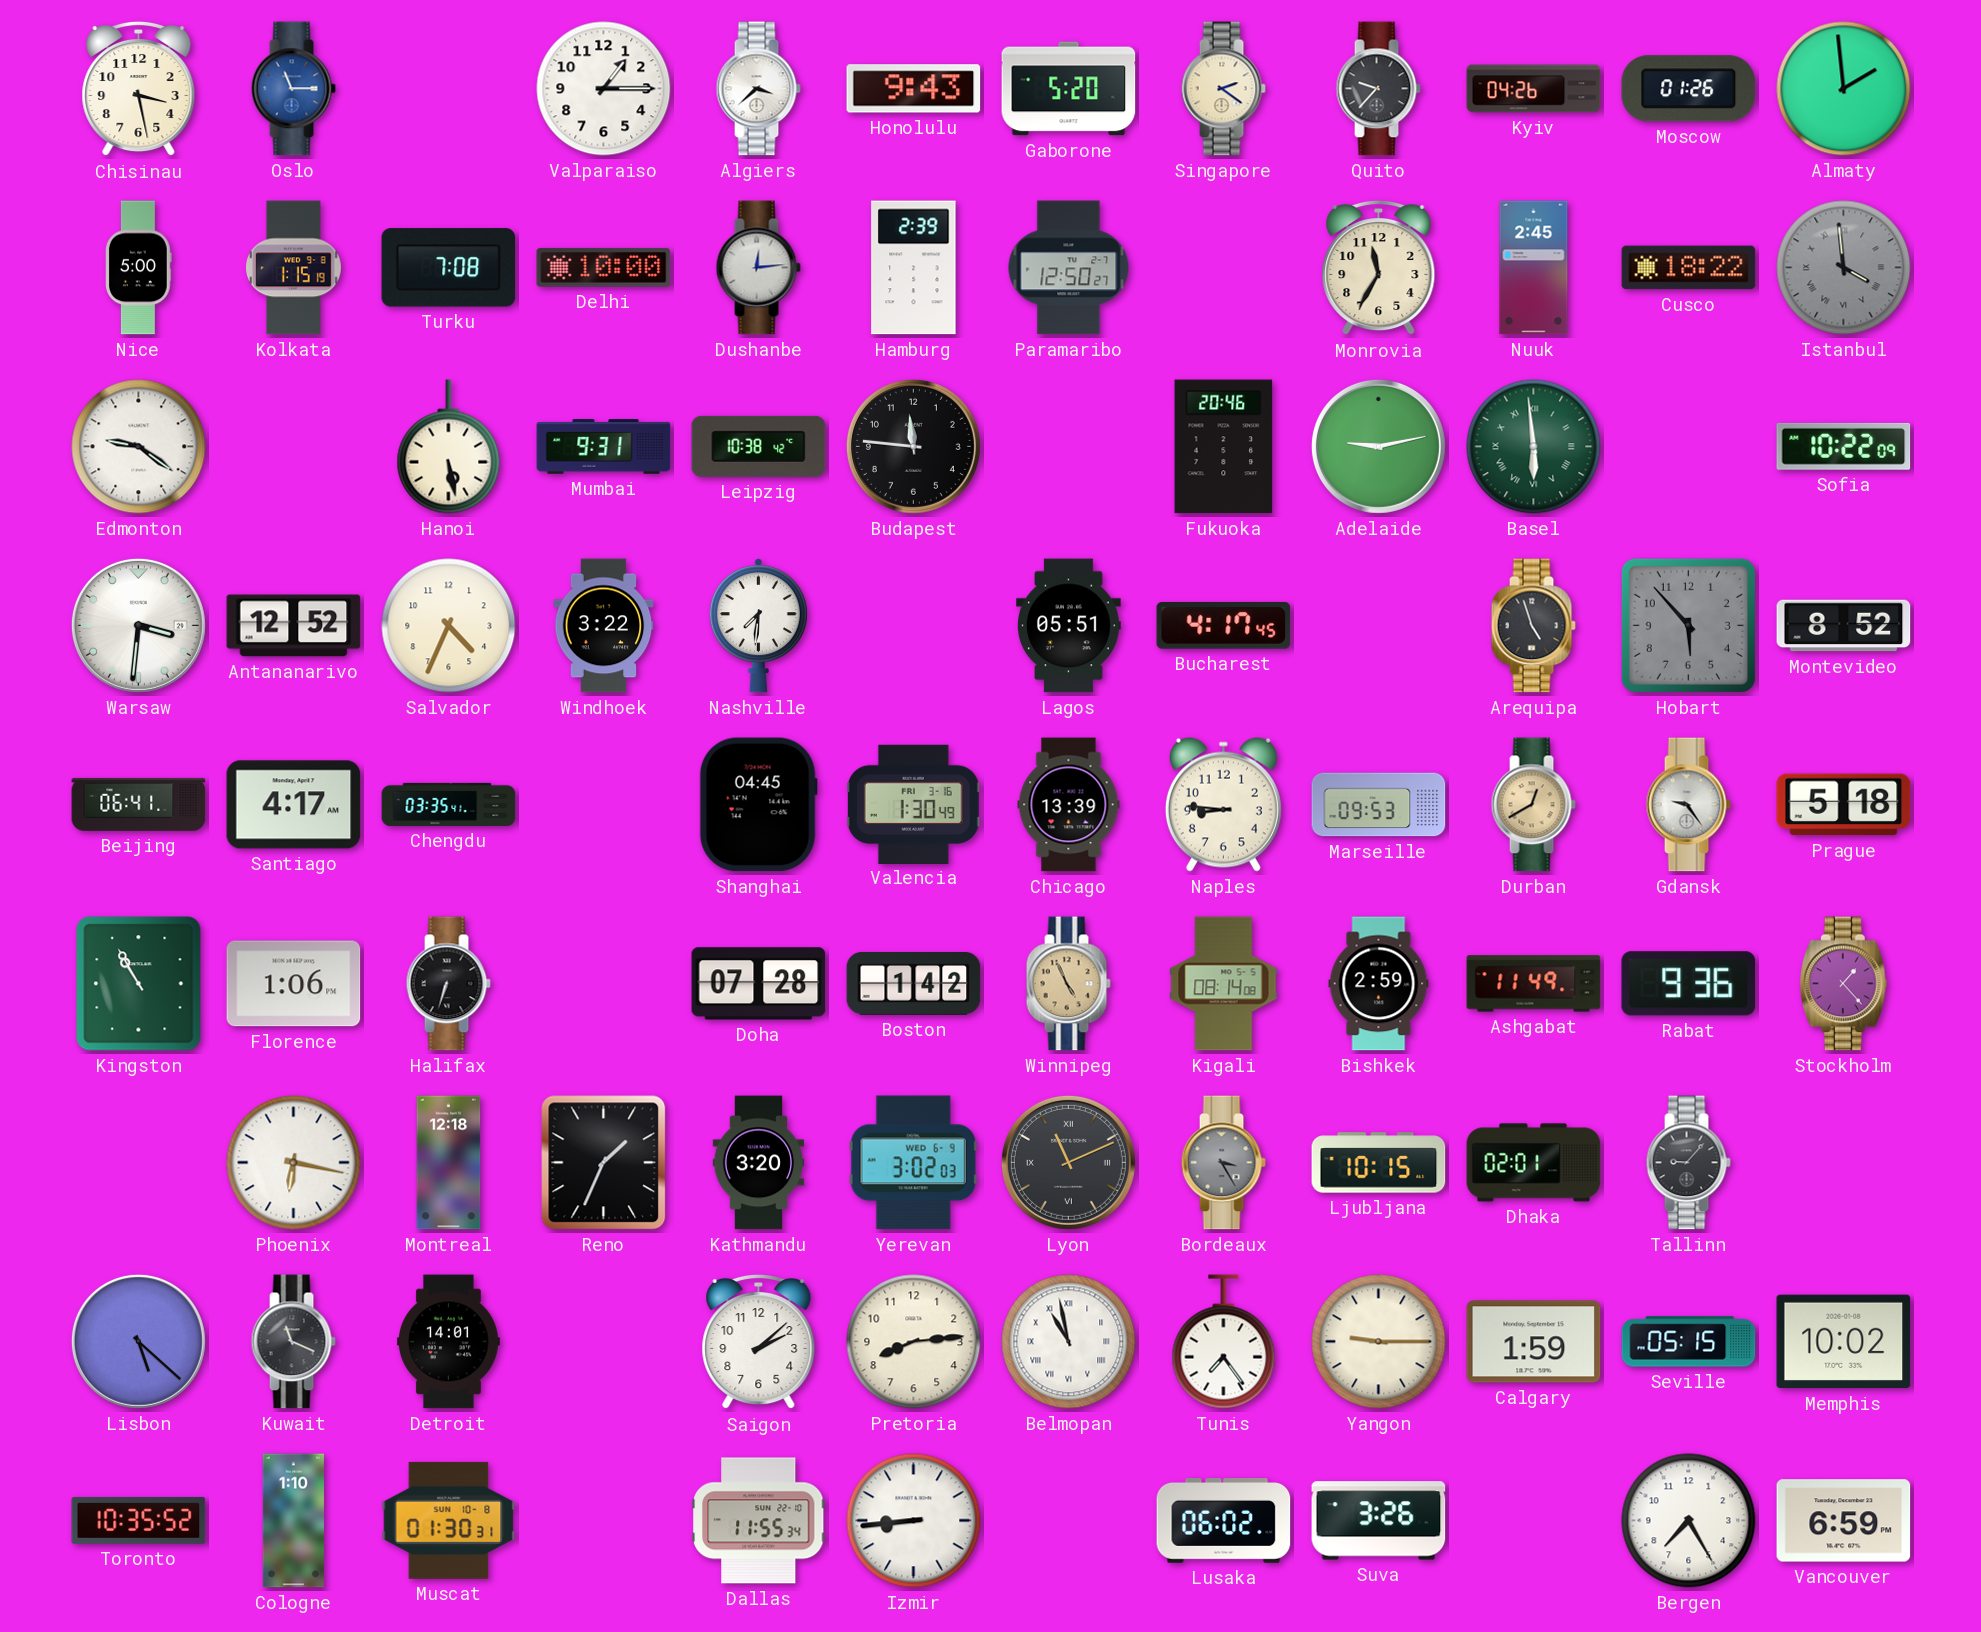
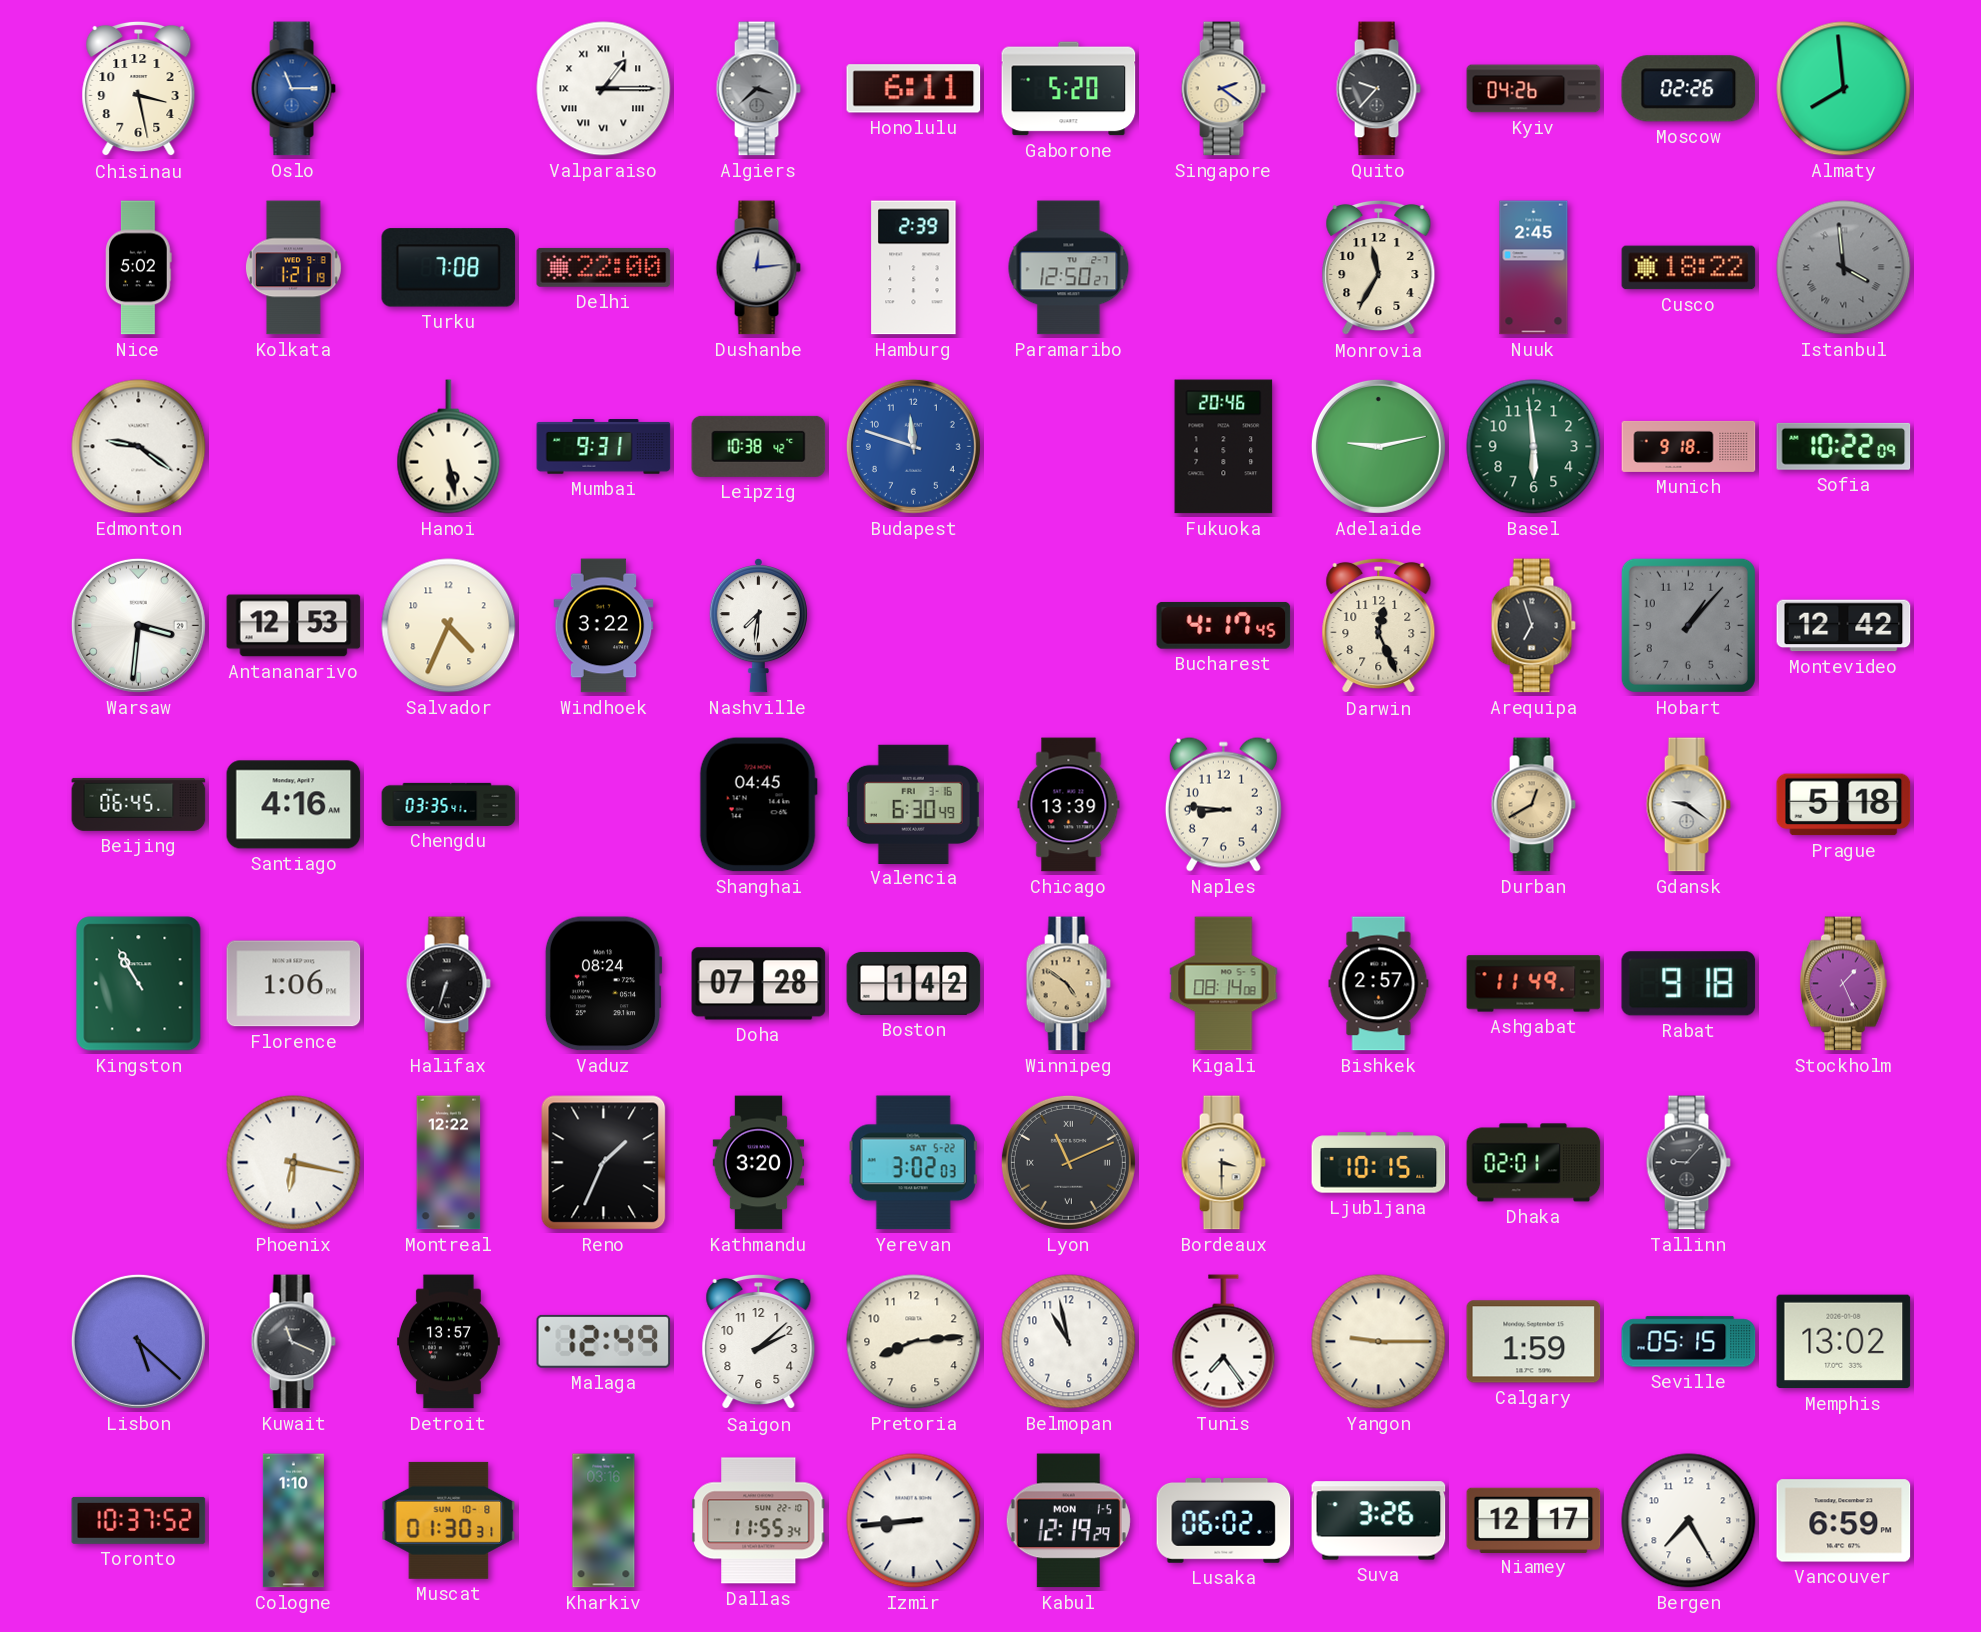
Valparaiso numerals: Arabic -> Roman (604, 89)
Algiers dial: white -> grey (758, 89)
Honolulu: 9:43 -> 6:11 (914, 89)
Moscow: 01:26 -> 02:26 (1689, 89)
Almaty: 1:59 -> 7:59 (1844, 89)
Nice: 5:00 -> 5:02 (139, 268)
Kolkata: 1:15 -> 1:21 (293, 268)
Delhi: 10:00 -> 22:00 (604, 267)
Budapest: 11:46 -> 11:48 (913, 446)
Budapest dial: black -> blue (913, 446)
Basel numerals: Roman -> Arabic (1534, 447)
Munich: none -> 9:18 (1689, 446)
Antananarivo: 12:52 -> 12:53 (294, 626)
Lagos: 05:51 -> none (1069, 626)
Darwin: none -> 12:26 (1379, 626)
Arequipa: 4:57 -> 6:57 (1533, 626)
Hobart: 5:53 -> 1:07 (1688, 625)
Montevideo: 8:52 -> 12:42 (1844, 626)
Beijing: 06:41 -> 06:45 (139, 804)
Santiago: 4:17 -> 4:16 (294, 805)
Valencia: 1:30 -> 6:30 (913, 804)
Marseille: 09:53 -> none (1379, 805)
Gdansk: 9:24 -> 9:21 (1688, 805)
Vaduz: none -> 08:24 (603, 984)
Winnipeg: 4:56 -> 4:51 (1068, 984)
Bishkek: 2:59 -> 2:57 (1379, 984)
Rabat: 9:36 -> 9:18 (1689, 984)
Stockholm: 1:23 -> 1:26 (1844, 984)
Montreal: 12:18 -> 12:22 (449, 1163)
Yerevan date: WED 6-9 -> SAT 5-22 (913, 1163)
Bordeaux: 3:25 -> 3:30 (1223, 1163)
Bordeaux dial: grey -> cream (1223, 1163)
Detroit: 14:01 -> 13:57 (448, 1342)
Malaga: none -> 12:49 (604, 1341)
Belmopan numerals: Roman -> Arabic (1069, 1342)
Memphis: 10:02 -> 13:02 (1844, 1342)
Toronto: 10:35 -> 10:37 (139, 1520)
Kharkiv: none -> 03:16 (604, 1521)
Kabul: none -> 12:19 (1068, 1521)
Niamey: none -> 12:17 (1534, 1520)
